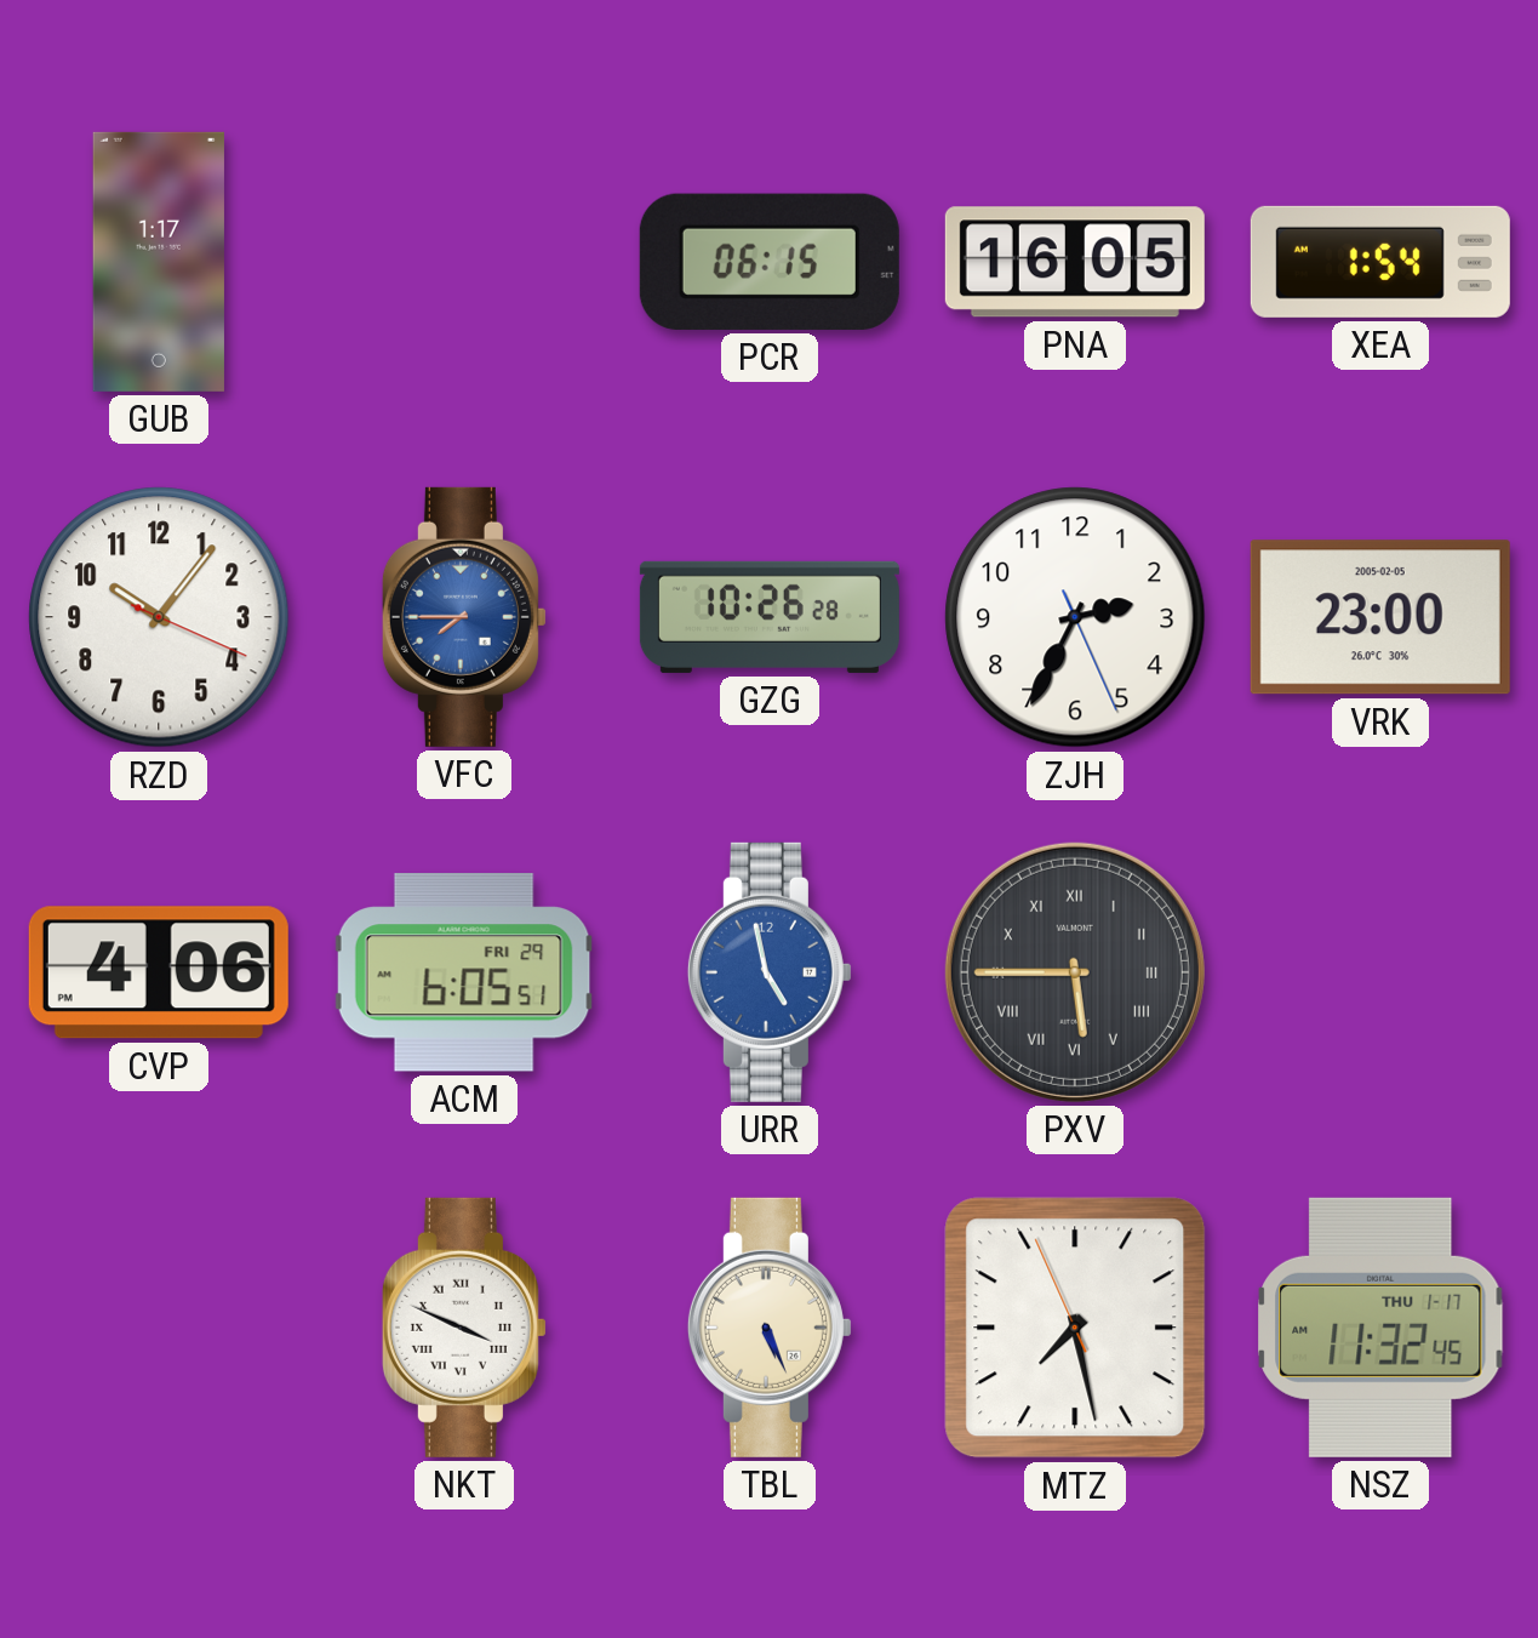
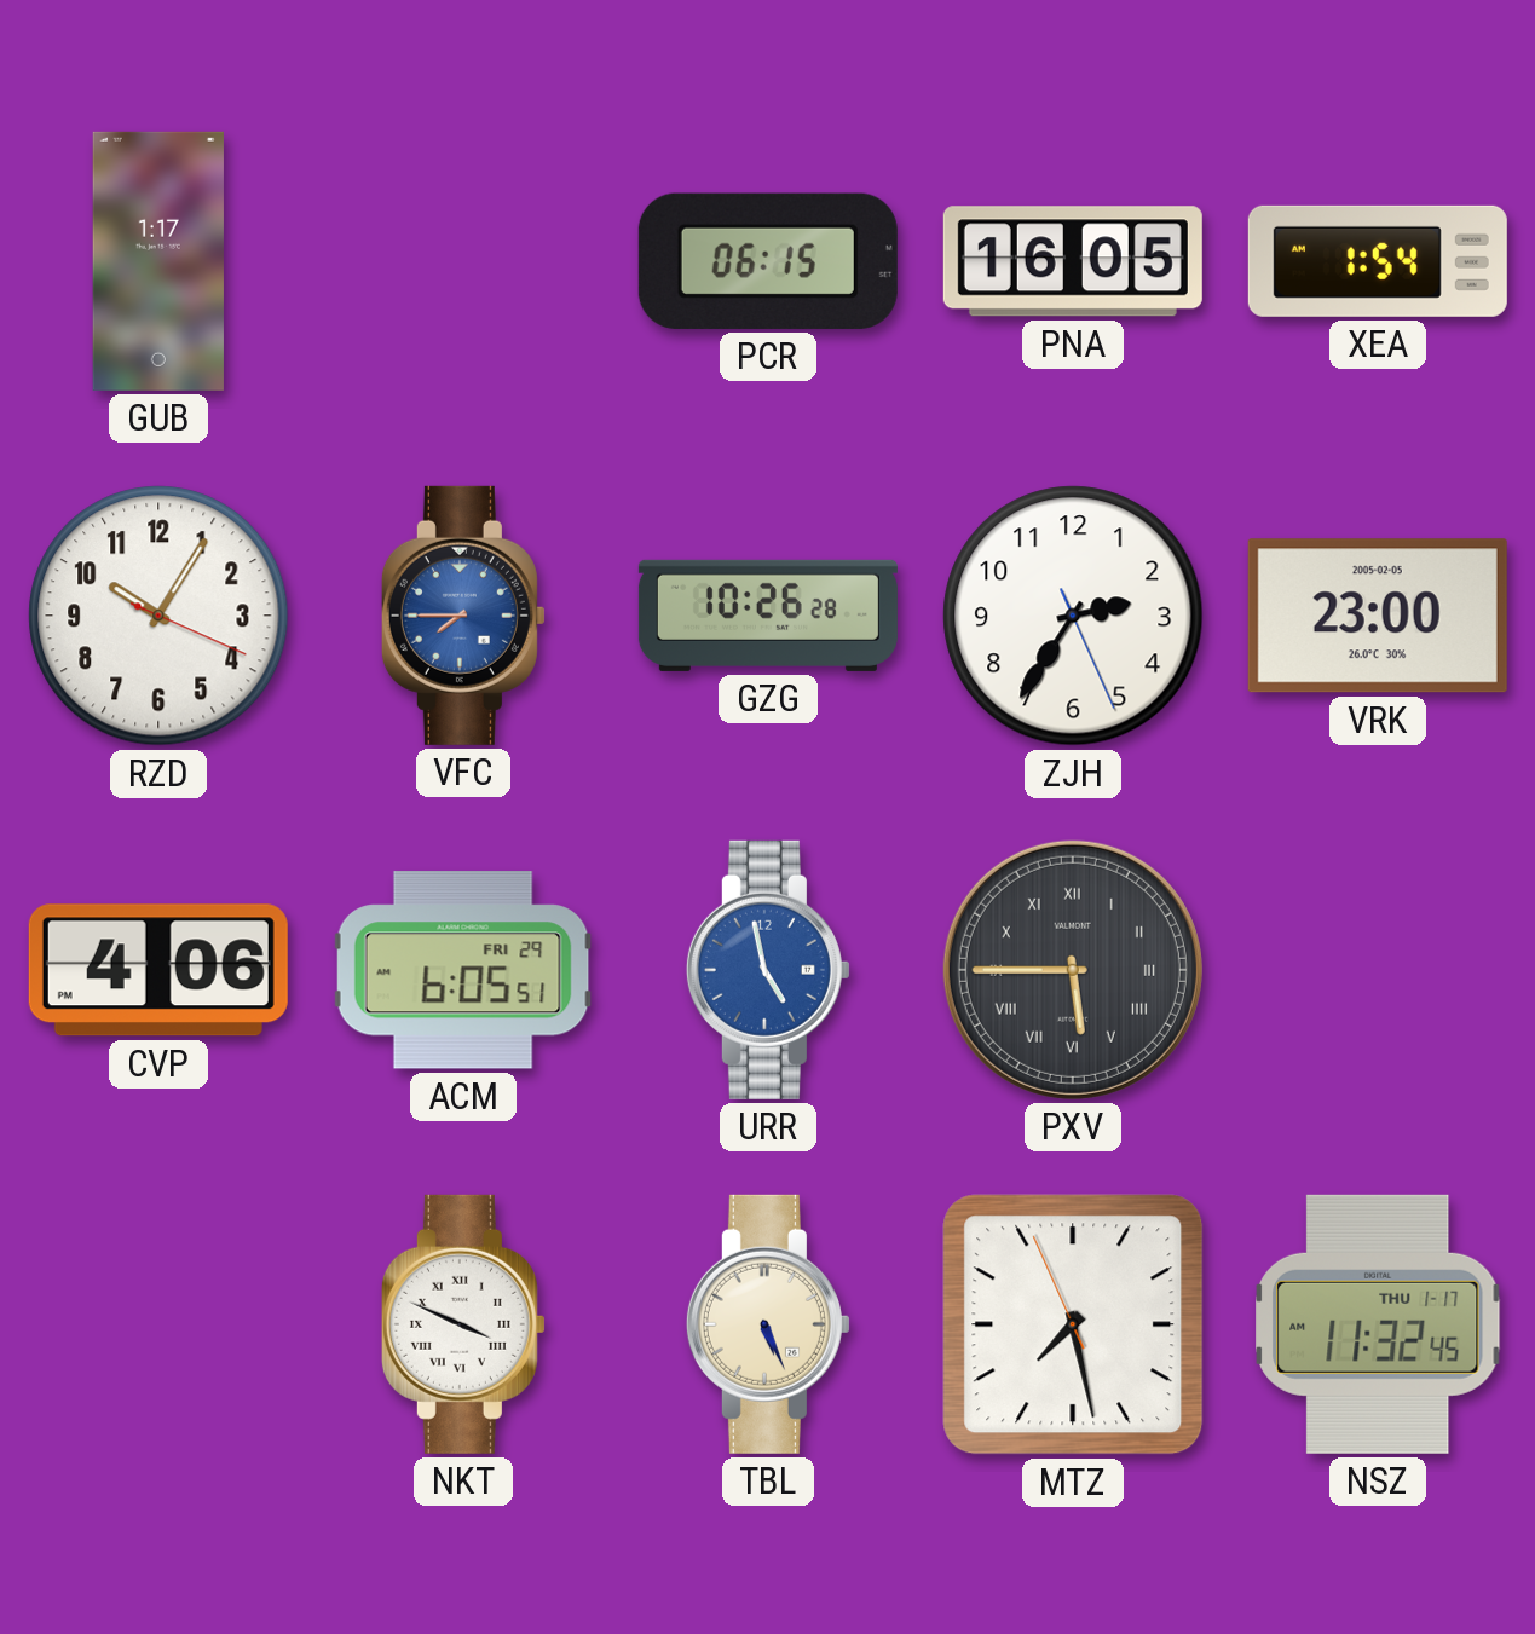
RZD: 10:06 -> 10:05 (158, 616)
ZJH: 2:34 -> 2:35 (1073, 616)
